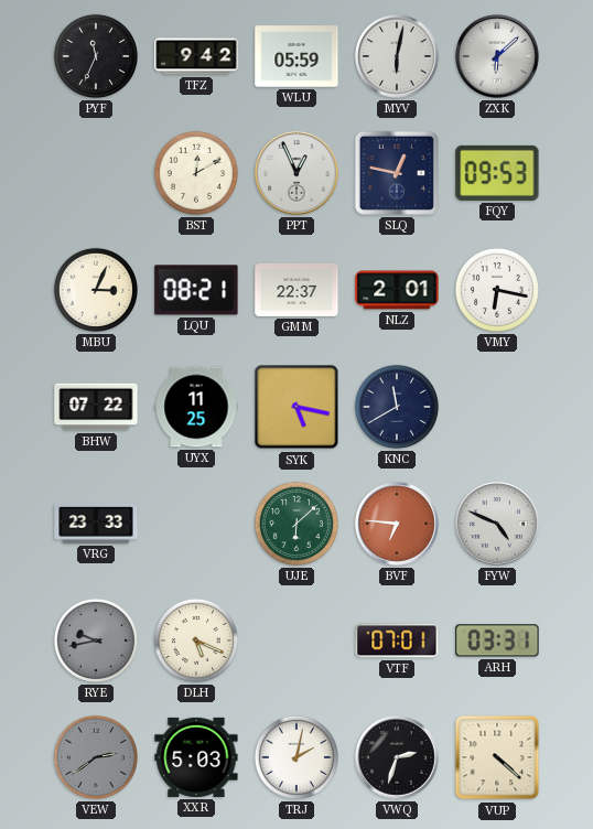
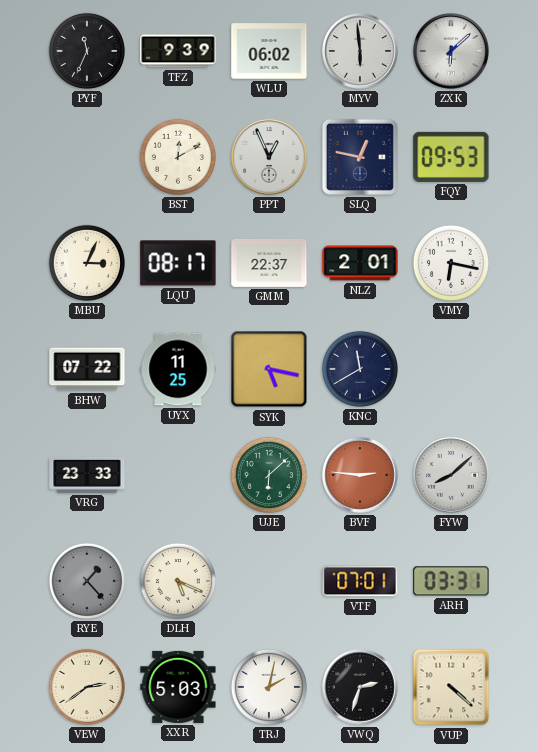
TFZ: 9:42 -> 9:39 (178, 51)
WLU: 05:59 -> 06:02 (269, 51)
MYV: 6:02 -> 5:59 (360, 51)
LQU: 08:21 -> 08:17 (178, 263)
BVF: 6:46 -> 2:46 (360, 475)
FYW: 4:49 -> 8:08 (451, 475)
RYE: 9:43 -> 1:23 (87, 581)
VEW dial: grey -> cream (87, 687)
